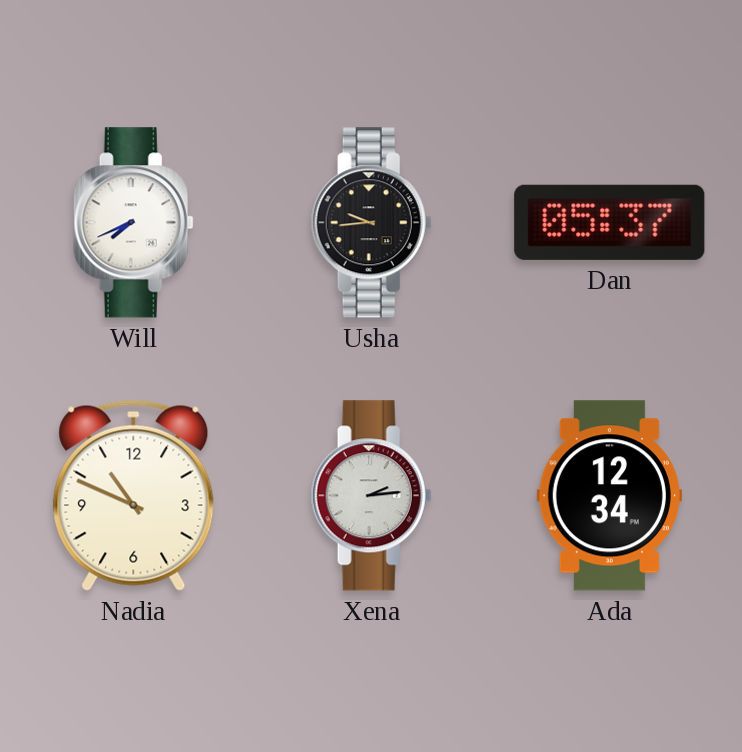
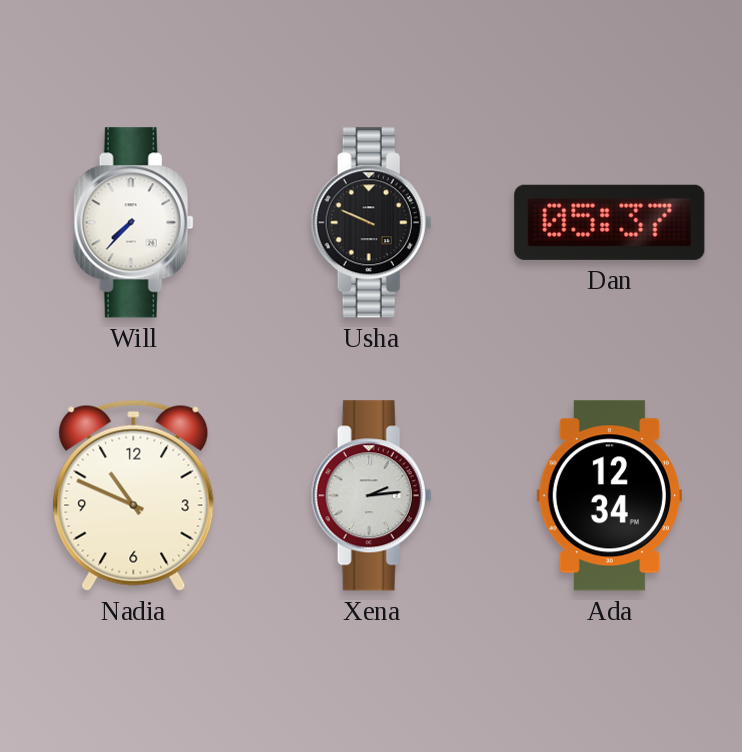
Will: 7:41 -> 7:37 (133, 223)
Usha: 9:44 -> 9:49 (371, 223)
